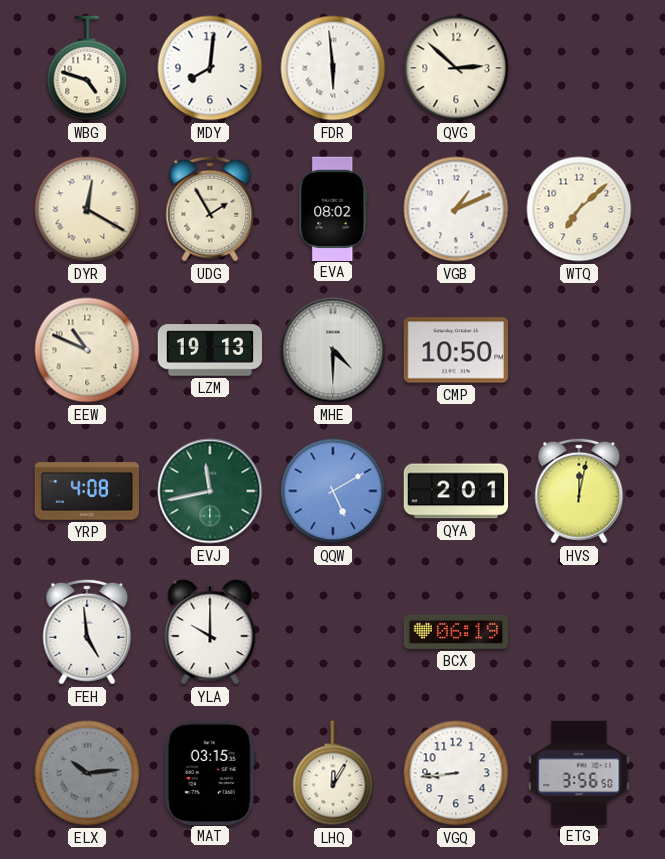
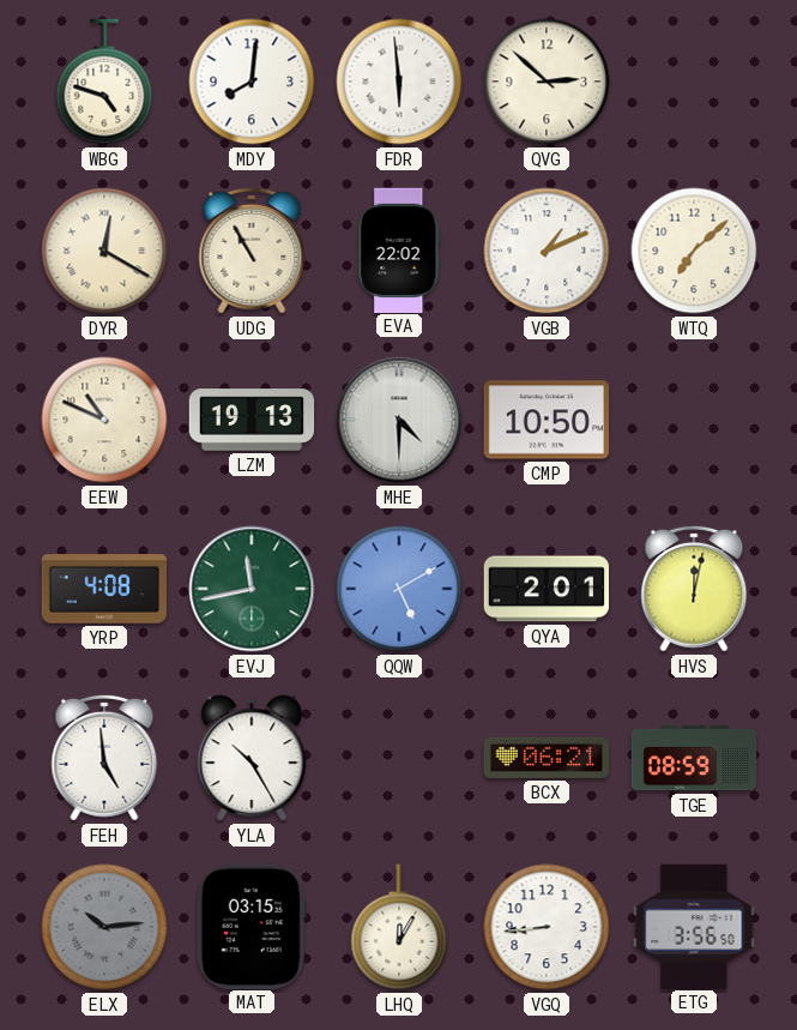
UDG: 1:55 -> 10:55 (252, 251)
EVA: 08:02 -> 22:02 (399, 249)
YLA: 10:00 -> 10:25 (252, 758)
BCX: 06:19 -> 06:21 (547, 758)
TGE: none -> 08:59 (694, 758)
